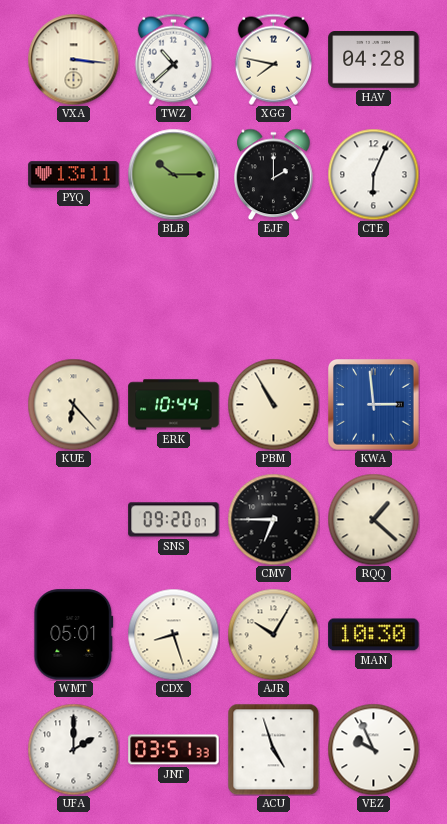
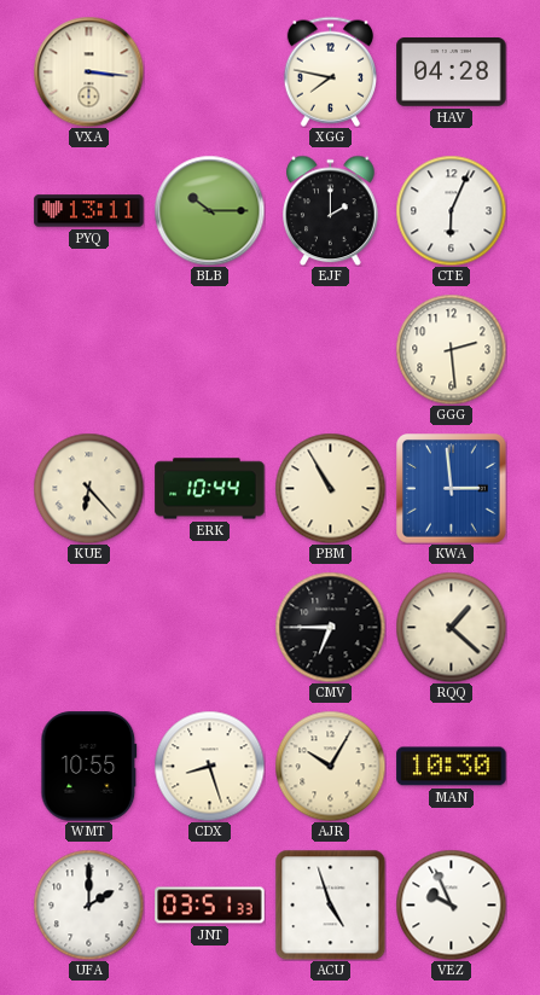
TWZ: 10:38 -> none (173, 59)
GGG: none -> 2:29 (451, 349)
SNS: 09:20 -> none (174, 520)
WMT: 05:01 -> 10:55 (89, 767)
